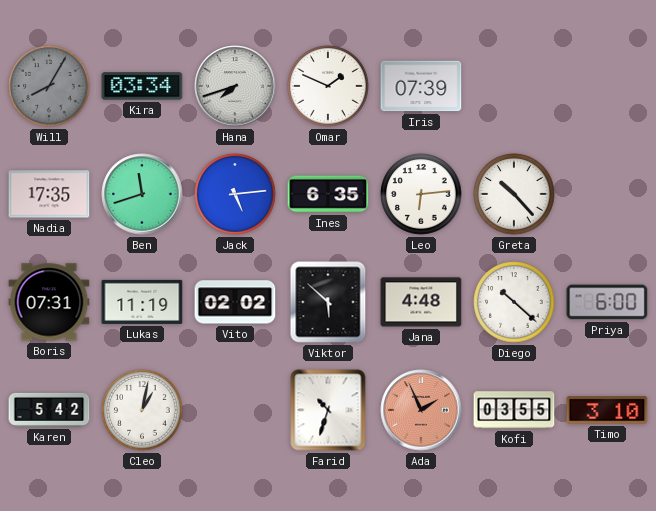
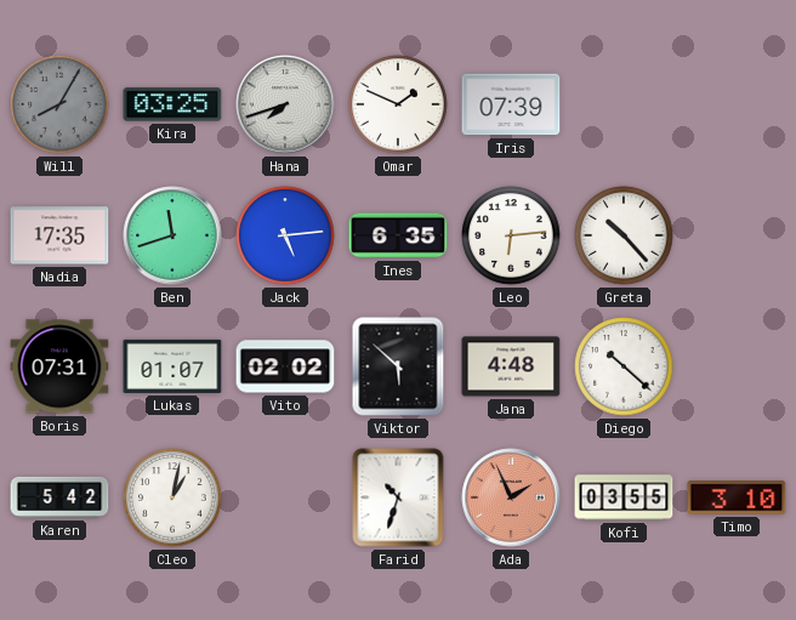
Kira: 03:34 -> 03:25 (172, 104)
Lukas: 11:19 -> 01:07 (172, 366)
Priya: 6:00 -> none (607, 302)
